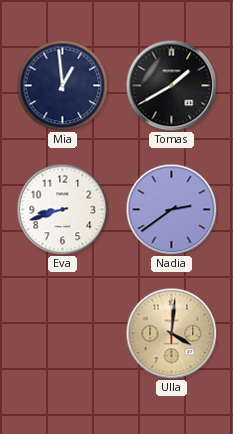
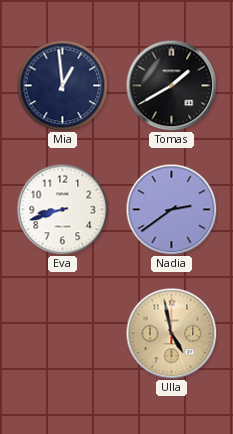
Ulla: 4:01 -> 4:58 (171, 333)
